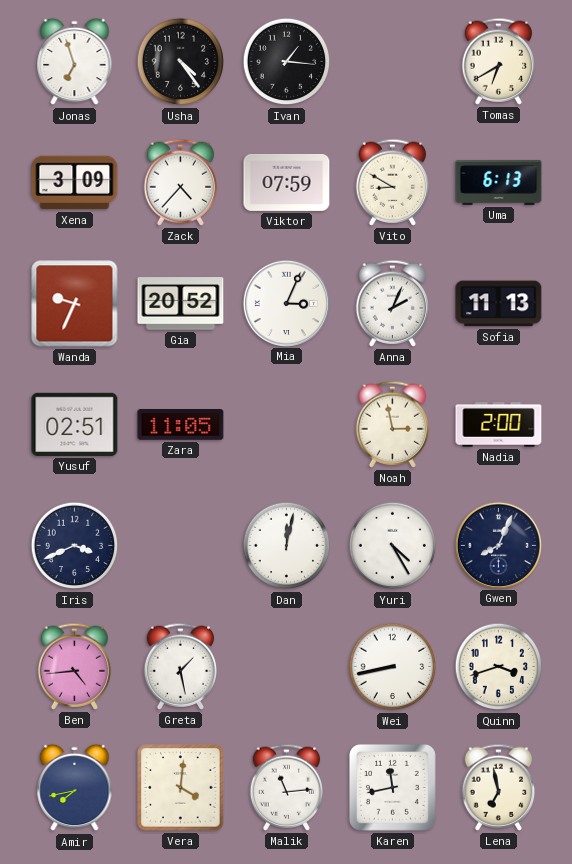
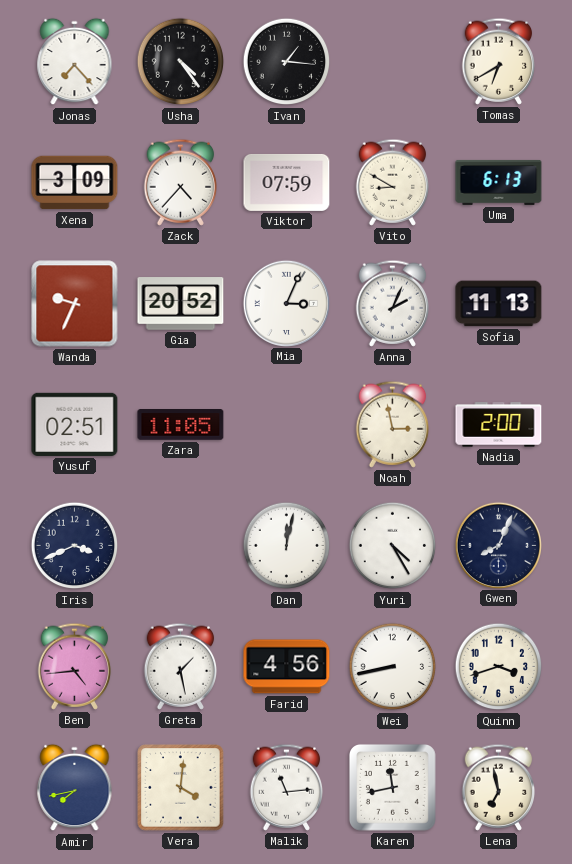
Jonas: 6:57 -> 7:23 (75, 62)
Farid: none -> 4:56 (287, 667)
